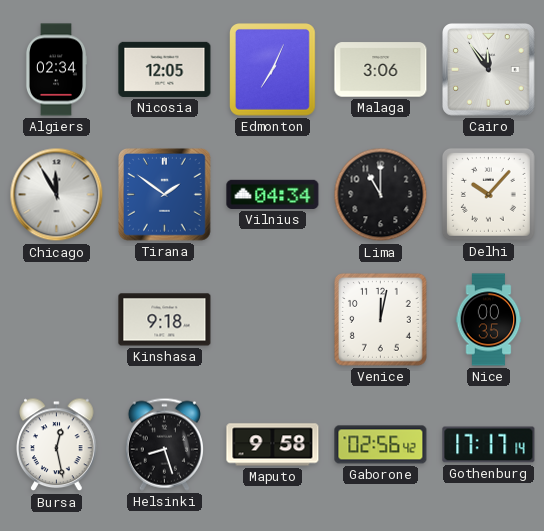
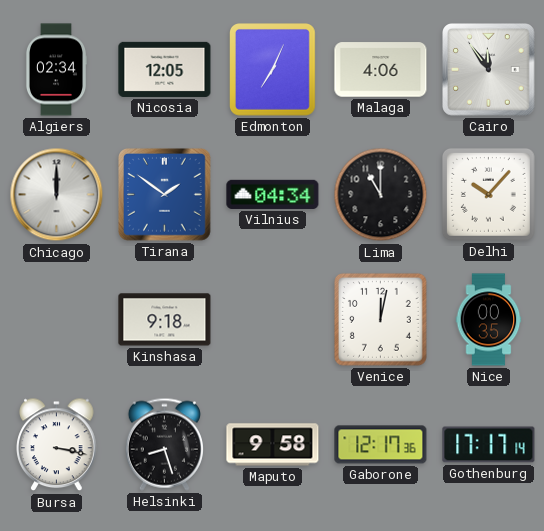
Malaga: 3:06 -> 4:06 (381, 70)
Chicago: 11:55 -> 12:00 (57, 195)
Bursa: 12:28 -> 3:17 (57, 445)
Gaborone: 02:56 -> 12:17 (381, 445)
